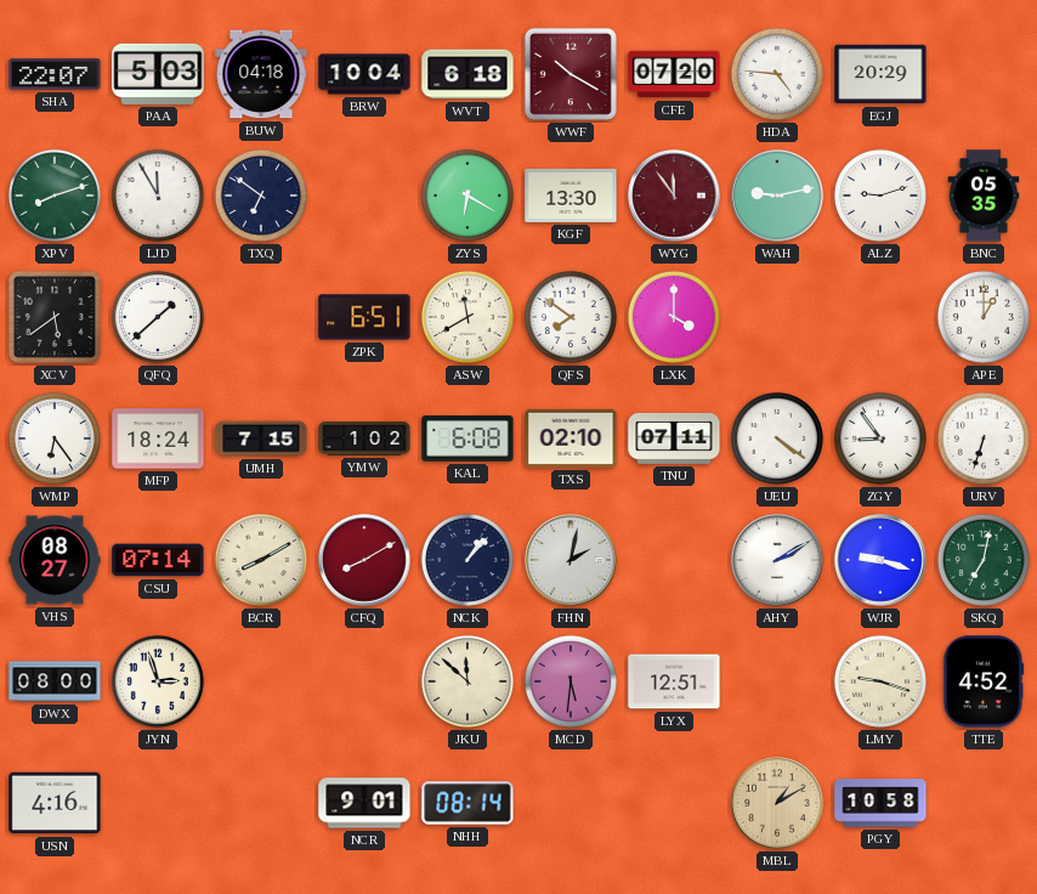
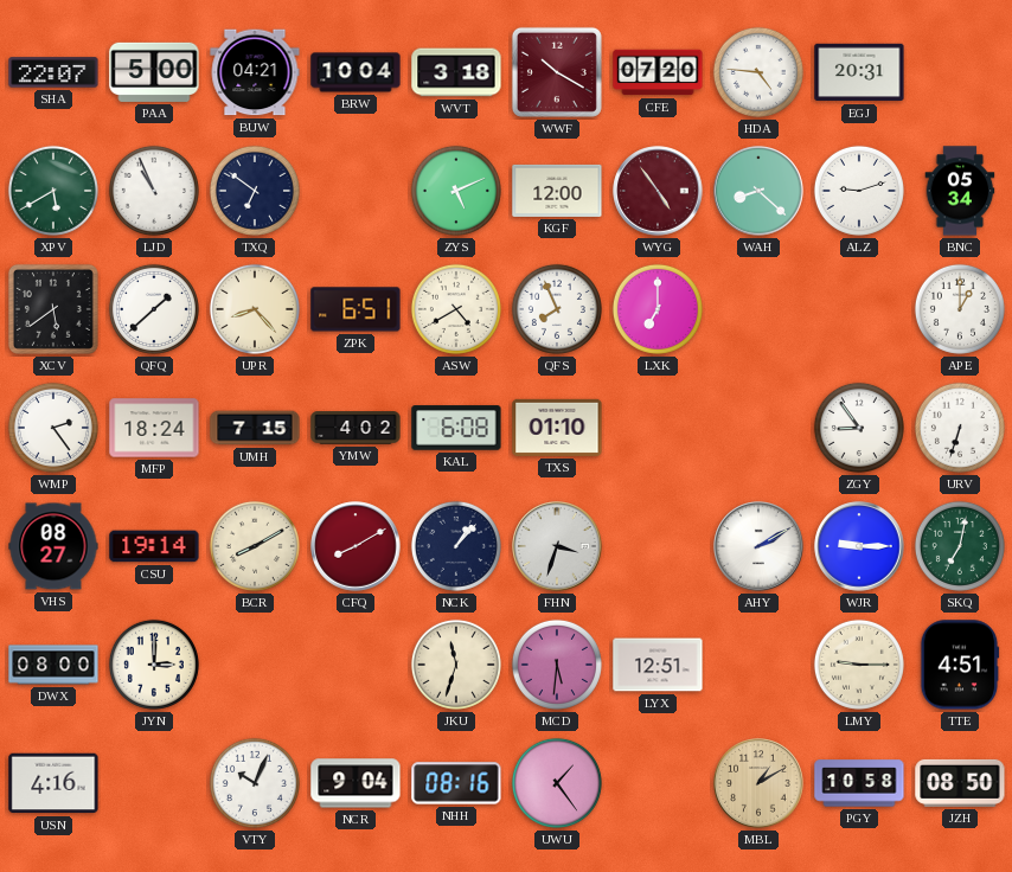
PAA: 5:03 -> 5:00 (154, 72)
BUW: 04:18 -> 04:21 (255, 72)
WVT: 6:18 -> 3:18 (456, 72)
EGJ: 20:29 -> 20:31 (859, 72)
XPV: 8:12 -> 5:40 (53, 191)
LJD: 11:55 -> 10:56 (154, 191)
ZYS: 6:20 -> 5:11 (456, 191)
KGF: 13:30 -> 12:00 (557, 191)
WYG: 11:54 -> 4:54 (658, 191)
WAH: 9:13 -> 8:22 (758, 191)
BNC: 05:35 -> 05:34 (960, 191)
UPR: none -> 8:23 (255, 309)
ASW: 11:40 -> 4:40 (456, 309)
QFS: 7:51 -> 7:56 (557, 309)
LXK: 4:00 -> 7:00 (658, 309)
WMP: 6:24 -> 2:24 (53, 428)
YMW: 1:02 -> 4:02 (356, 428)
TXS: 02:10 -> 01:10 (557, 428)
TNU: 07:11 -> none (674, 438)
UEU: 4:21 -> none (777, 438)
CSU: 07:14 -> 19:14 (154, 546)
FHN: 2:02 -> 3:33 (557, 546)
WJR: 9:18 -> 9:15 (859, 546)
JYN: 2:57 -> 3:00 (154, 665)
JKU: 11:52 -> 11:33 (456, 665)
LMY: 9:18 -> 9:15 (859, 665)
TTE: 4:52 -> 4:51 (960, 665)
VTY: none -> 10:04 (255, 783)
NCR: 9:01 -> 9:04 (356, 783)
NHH: 08:14 -> 08:16 (456, 783)
UWU: none -> 1:24 (557, 783)
JZH: none -> 08:50 (960, 783)
